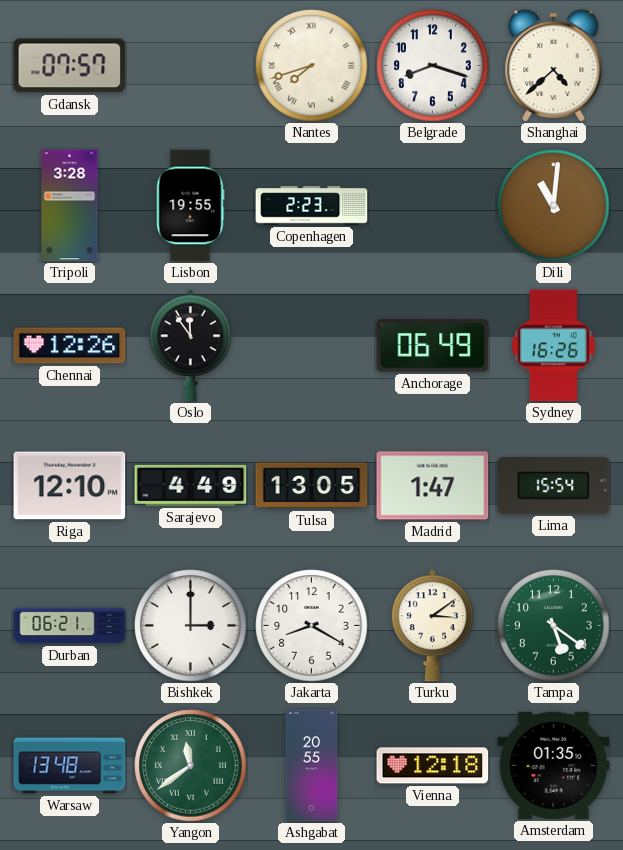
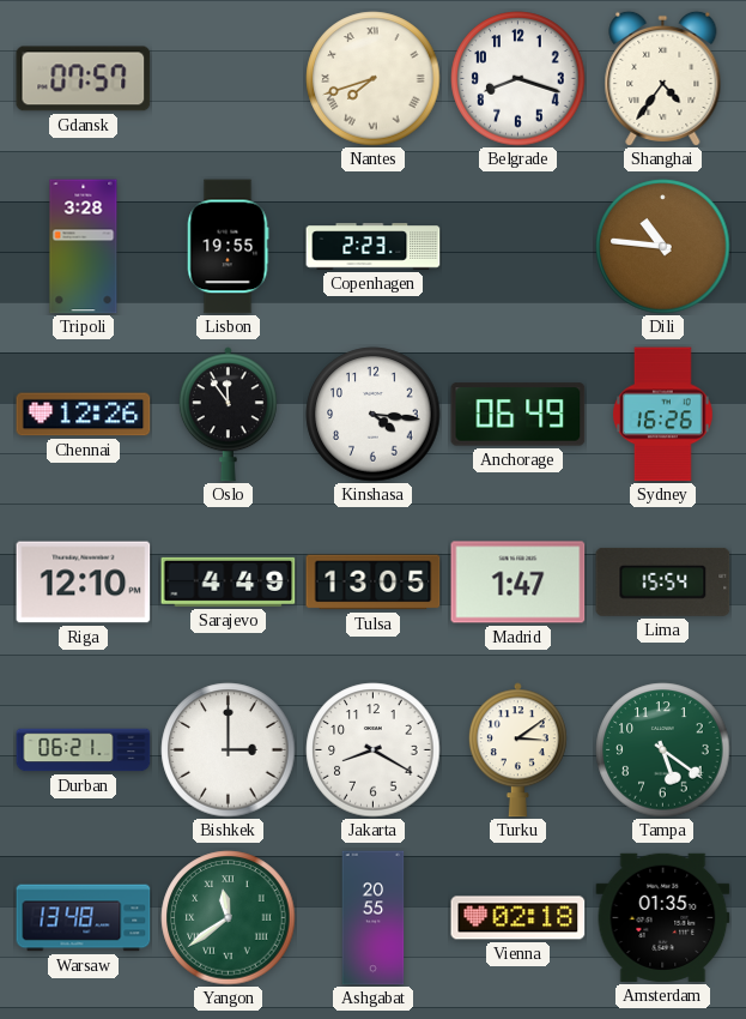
Shanghai: 4:38 -> 4:36 (663, 78)
Dili: 11:01 -> 10:46 (663, 247)
Kinshasa: none -> 4:16 (374, 415)
Vienna: 12:18 -> 02:18 (518, 918)
